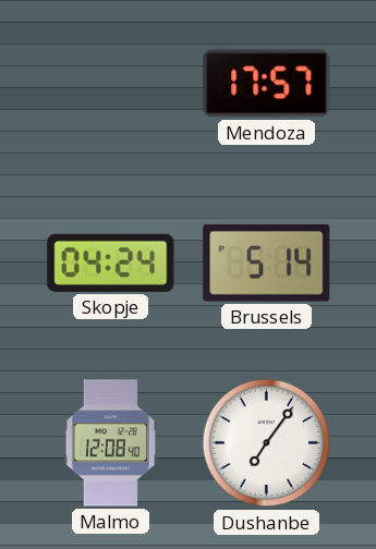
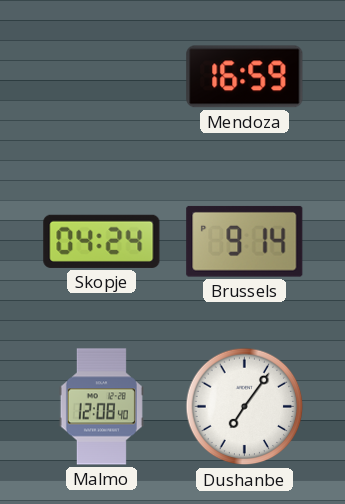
Mendoza: 17:57 -> 16:59 (245, 77)
Brussels: 5:14 -> 9:14 (245, 241)
